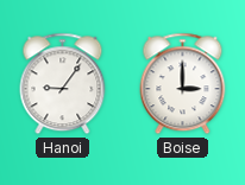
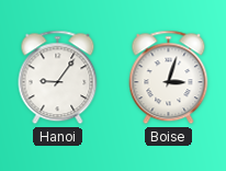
Boise: 3:00 -> 3:03 (169, 78)
